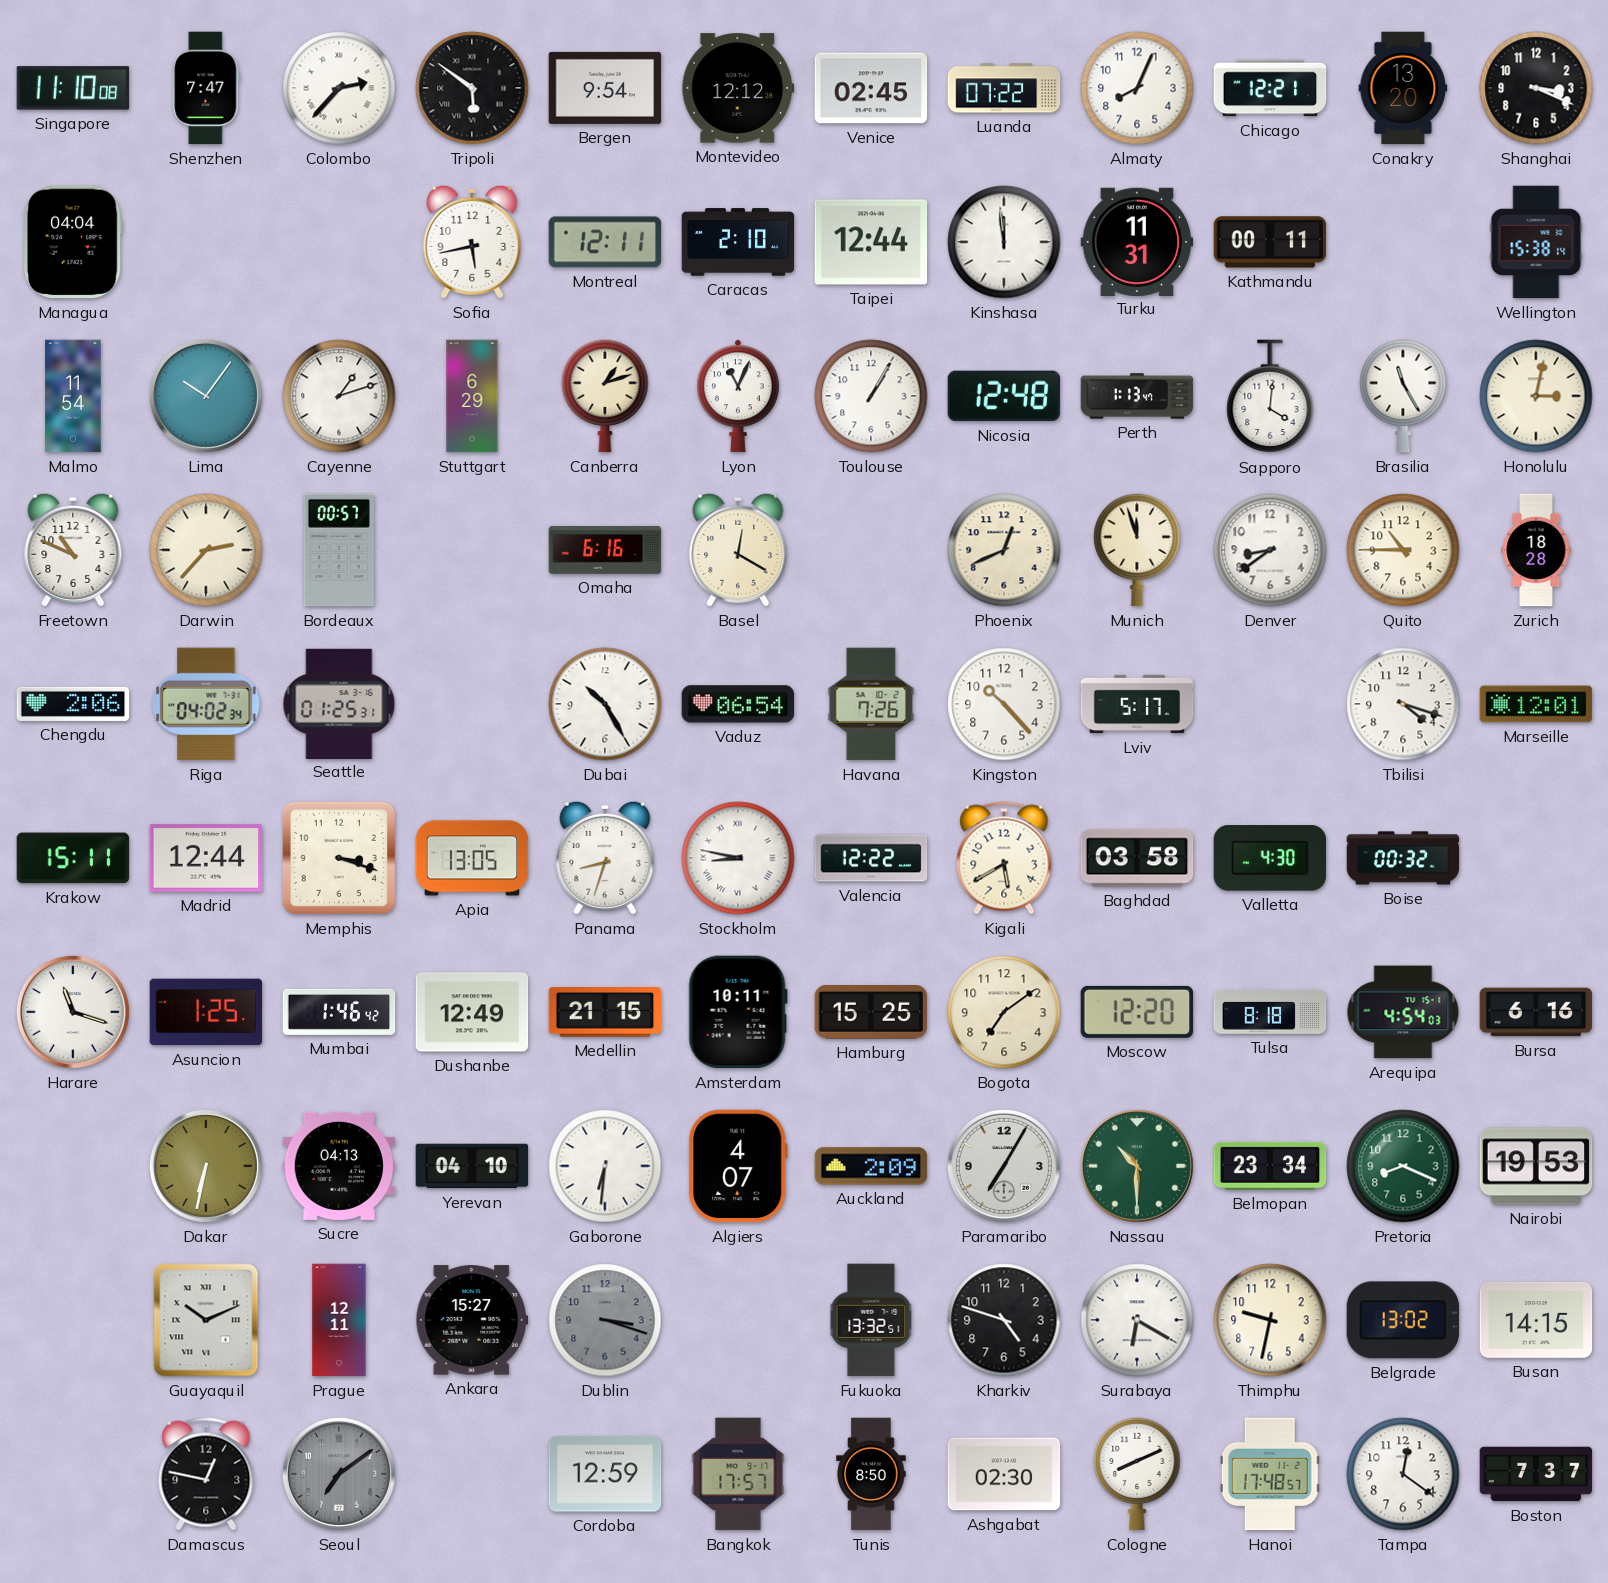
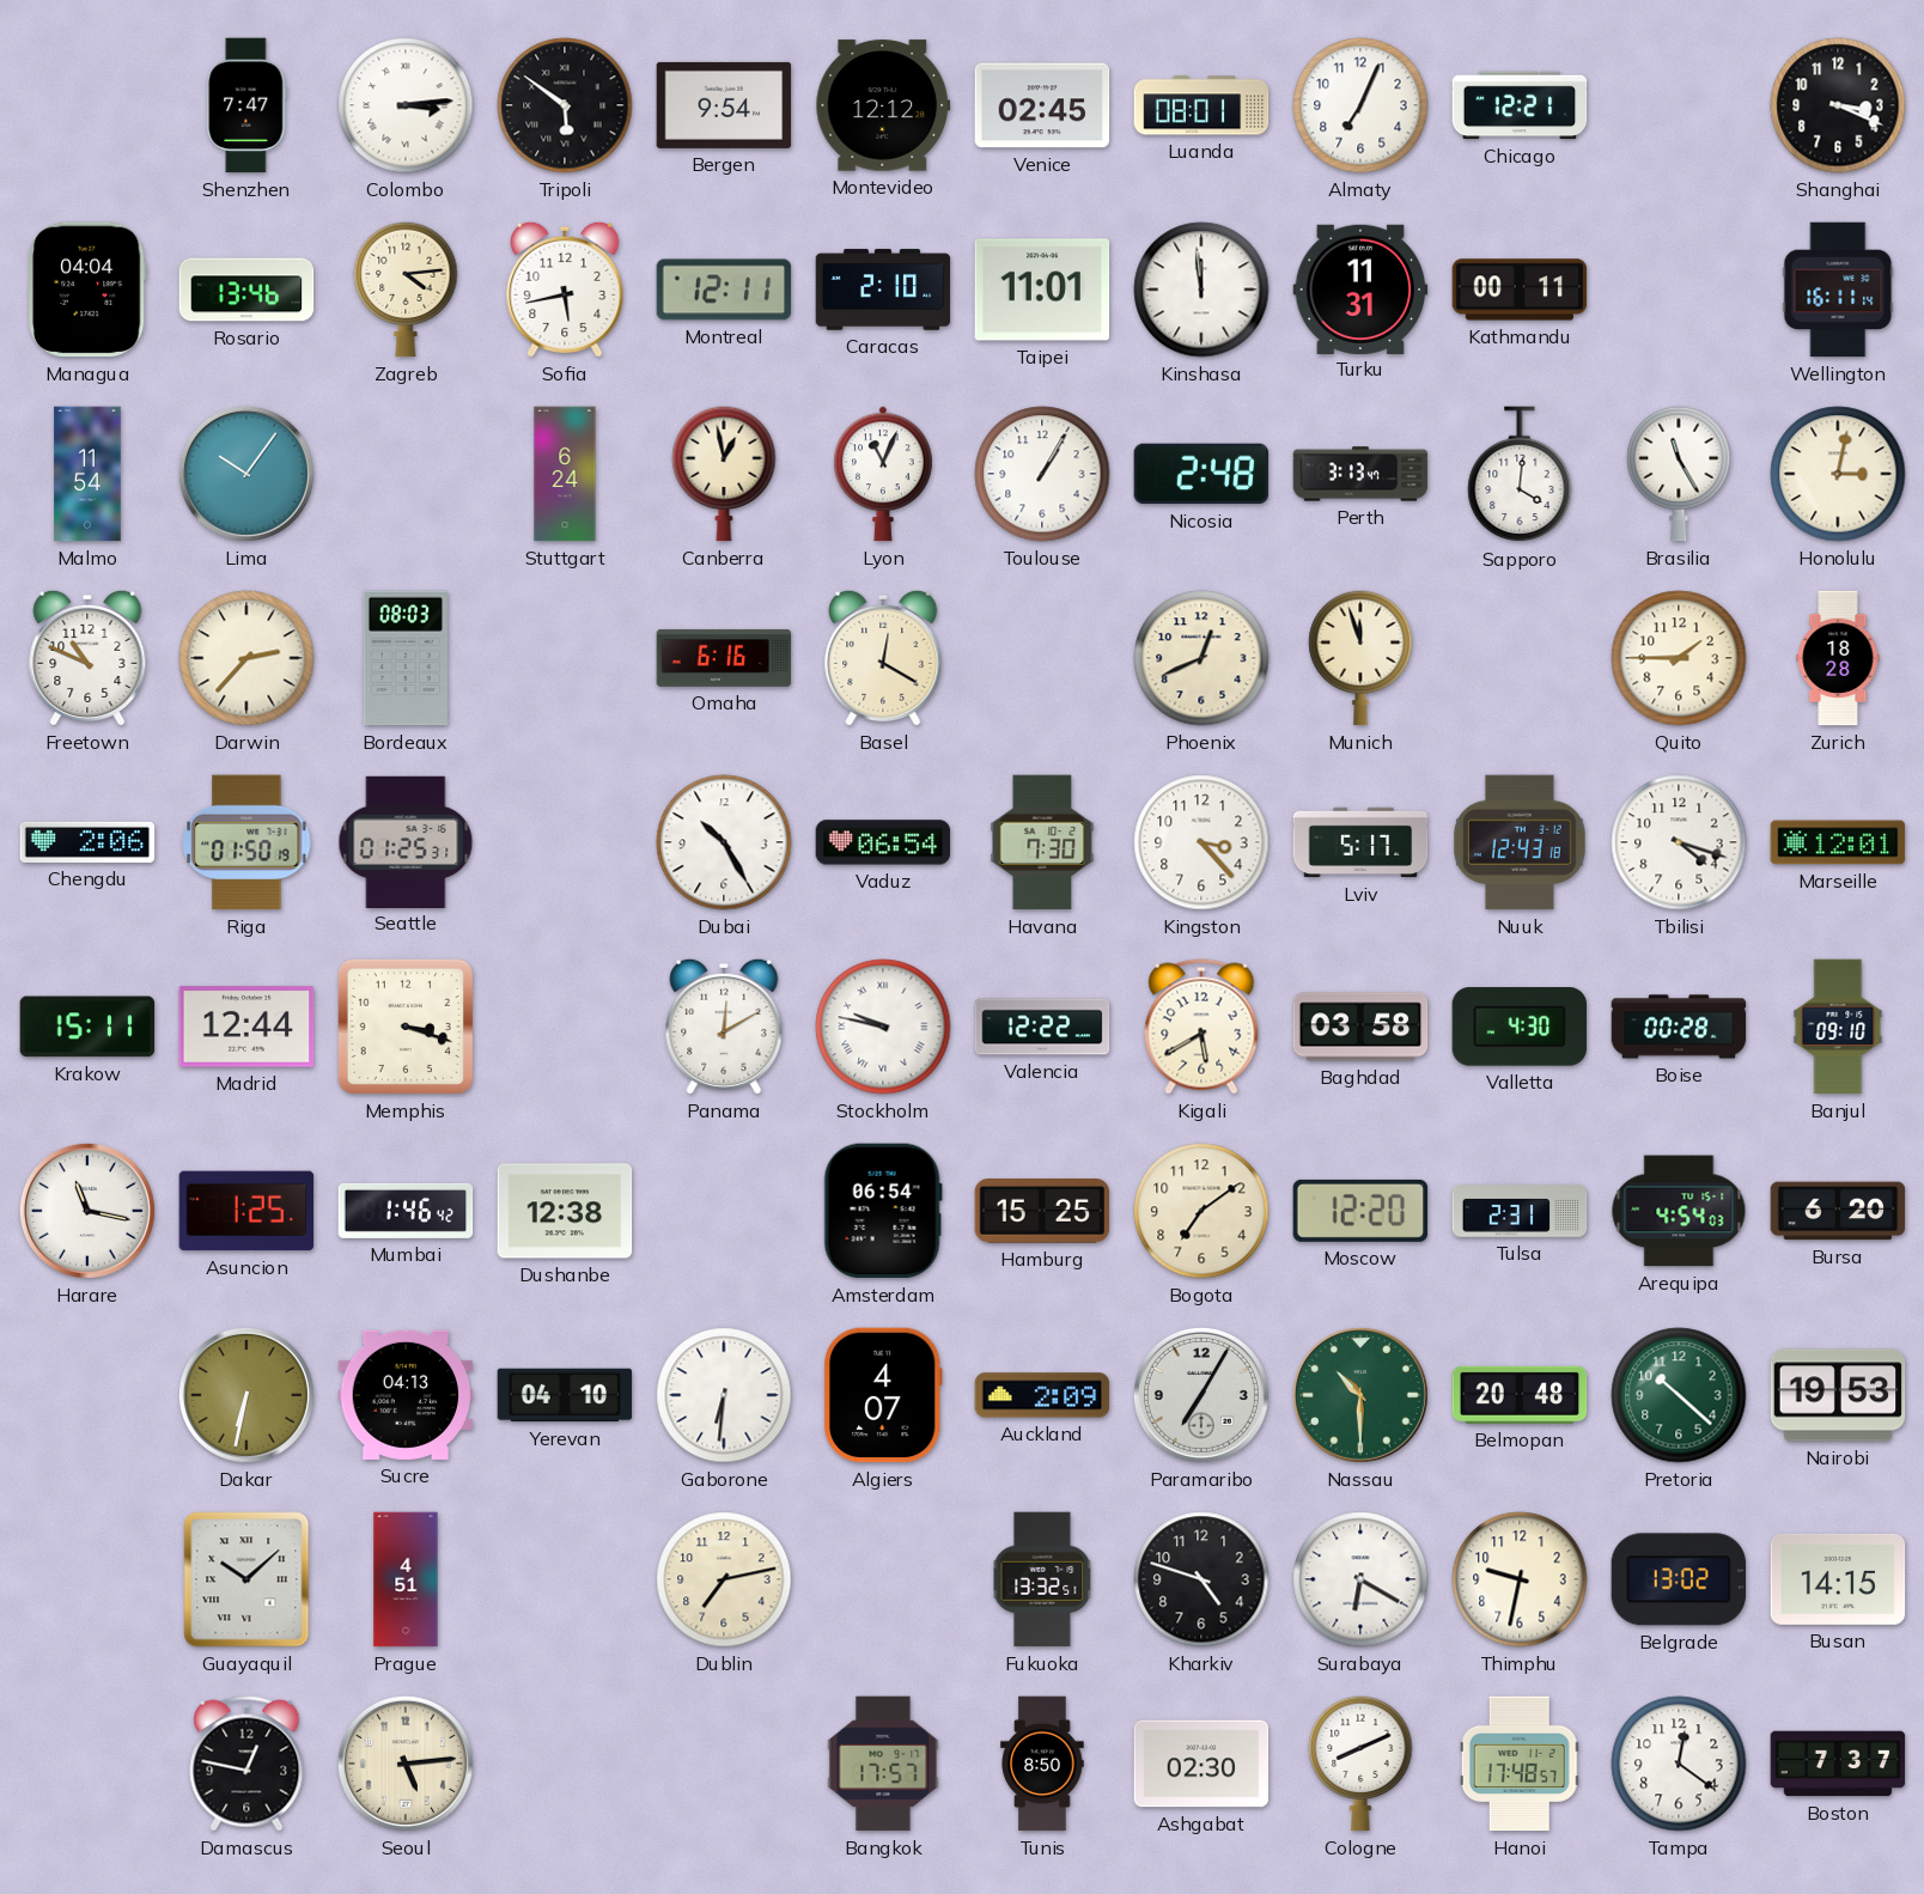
Singapore: 11:10 -> none (73, 88)
Colombo: 2:37 -> 3:14 (406, 105)
Luanda: 07:22 -> 08:01 (1201, 105)
Almaty: 8:04 -> 7:04 (1360, 105)
Conakry: 13:20 -> none (1403, 88)
Rosario: none -> 13:46 (246, 290)
Zagreb: none -> 4:14 (406, 290)
Taipei: 12:44 -> 11:01 (1042, 290)
Wellington: 15:38 -> 16:11 (1838, 290)
Cayenne: 1:12 -> none (339, 396)
Stuttgart: 6:29 -> 6:24 (565, 474)
Canberra: 1:12 -> 12:58 (724, 474)
Nicosia: 12:48 -> 2:48 (1201, 474)
Perth: 1:13 -> 3:13 (1360, 474)
Bordeaux: 00:57 -> 08:03 (406, 658)
Denver: 8:39 -> none (1270, 550)
Quito: 10:45 -> 1:45 (1679, 658)
Riga: 04:02 -> 01:50 (246, 842)
Havana: 7:26 -> 7:30 (1042, 842)
Kingston: 10:23 -> 3:23 (1201, 842)
Nuuk: none -> 12:43 (1520, 842)
Apia: 13:05 -> none (472, 858)
Panama: 8:33 -> 12:10 (724, 1027)
Stockholm: 8:47 -> 9:47 (883, 1027)
Boise: 00:32 -> 00:28 (1679, 1027)
Banjul: none -> 09:10 (1838, 1027)
Harare: 11:18 -> 11:17 (87, 1211)
Dushanbe: 12:49 -> 12:38 (565, 1211)
Medellin: 21:15 -> none (605, 1012)
Amsterdam: 10:11 -> 06:54 (883, 1211)
Tulsa: 8:18 -> 2:31 (1520, 1212)
Bursa: 6:16 -> 6:20 (1838, 1211)
Belmopan: 23:34 -> 20:48 (1520, 1395)
Pretoria: 8:19 -> 10:22 (1679, 1395)
Guayaquil: 10:11 -> 10:08 (246, 1579)
Prague: 12:11 -> 4:51 (406, 1579)
Ankara: 15:27 -> none (472, 1320)
Dublin: 3:18 -> 7:13 (724, 1579)
Dublin dial: grey -> cream (724, 1579)
Seoul: 7:09 -> 5:14 (406, 1764)
Seoul dial: grey -> cream (406, 1764)
Cordoba: 12:59 -> none (605, 1474)
